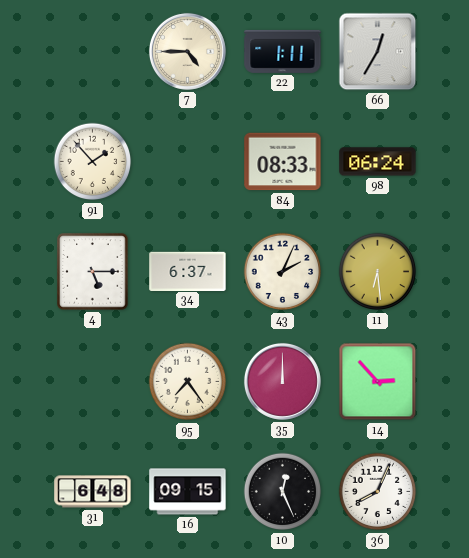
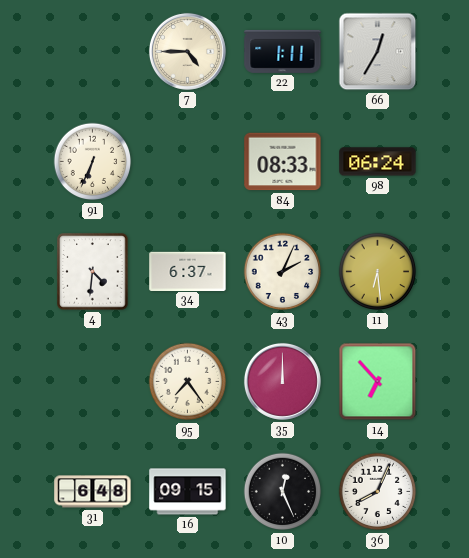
91: 1:53 -> 6:34 (93, 162)
4: 5:15 -> 4:31 (93, 272)
14: 2:53 -> 6:53 (378, 382)
